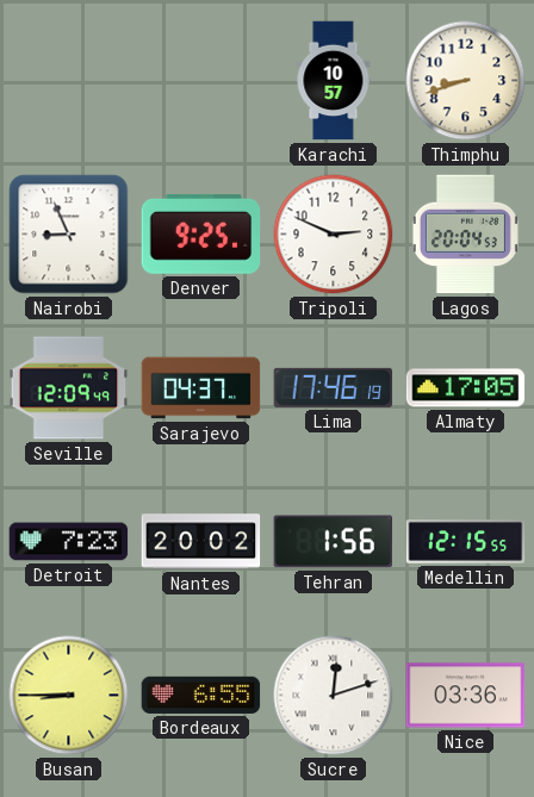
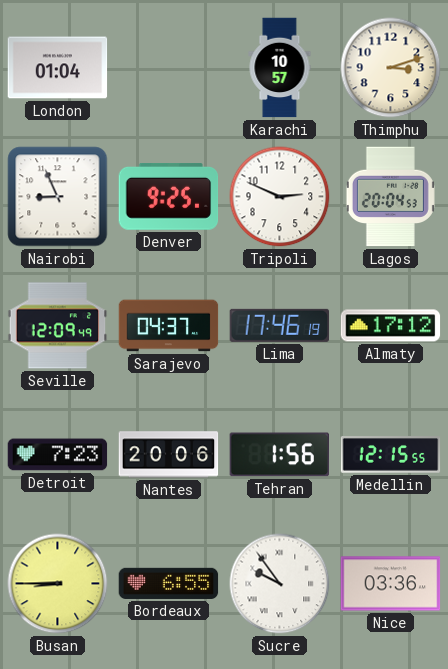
London: none -> 01:04 (58, 68)
Thimphu: 8:42 -> 3:12 (391, 68)
Almaty: 17:05 -> 17:12 (391, 326)
Nantes: 20:02 -> 20:06 (169, 455)
Sucre: 12:12 -> 9:54 (280, 584)
